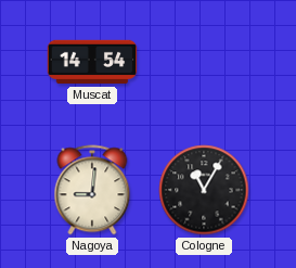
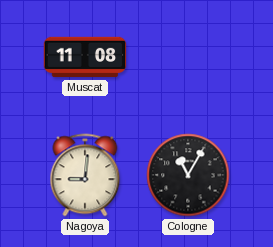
Muscat: 14:54 -> 11:08 (85, 57)
